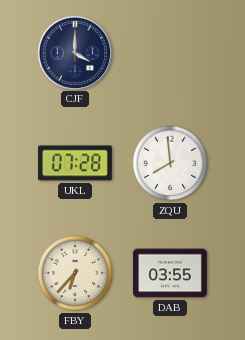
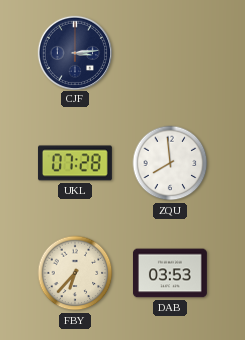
CJF: 4:00 -> 3:14 (74, 52)
DAB: 03:55 -> 03:53 (170, 273)
